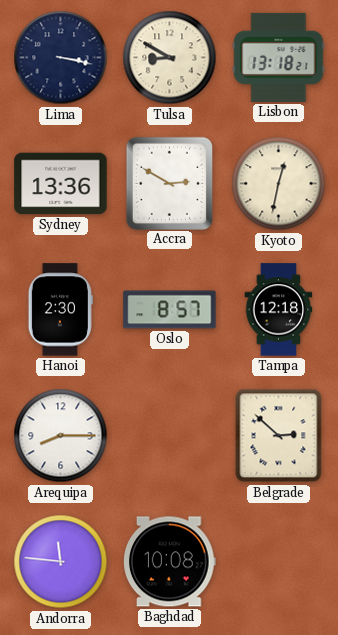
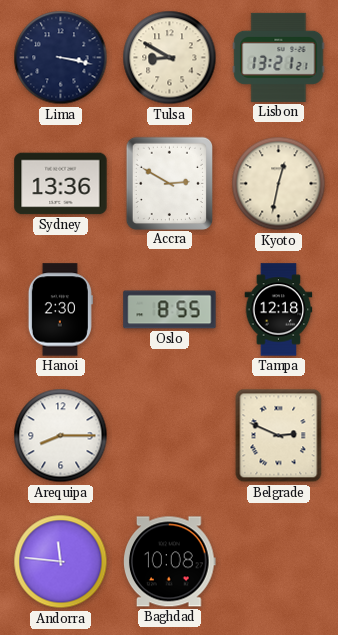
Lisbon: 13:18 -> 13:21 (279, 57)
Oslo: 8:57 -> 8:55 (170, 310)
Belgrade: 2:52 -> 2:49 (279, 436)
